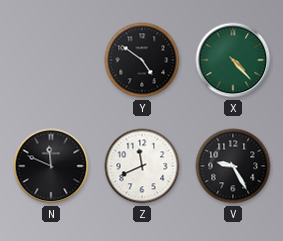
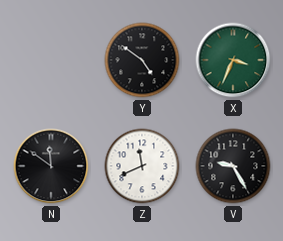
X: 4:23 -> 3:34 (233, 60)
N: 11:49 -> 11:51 (51, 166)
